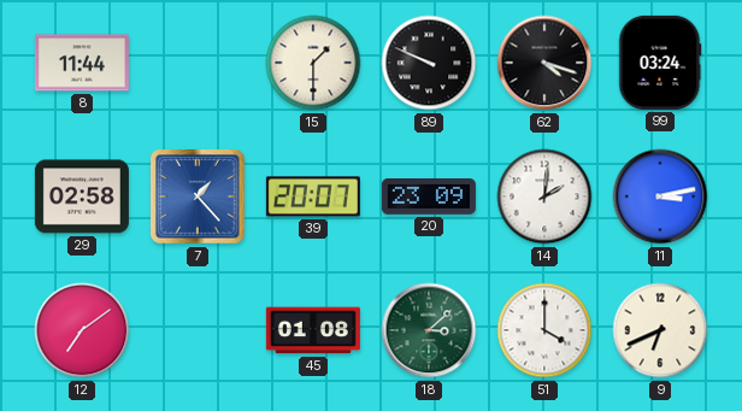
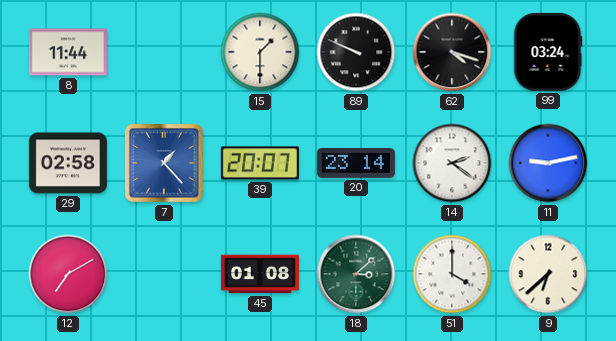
20: 23:09 -> 23:14 (356, 164)
14: 2:01 -> 2:21 (452, 163)
11: 3:13 -> 9:13 (548, 163)
12: 7:09 -> 7:10 (68, 274)
9: 6:41 -> 6:38 (548, 274)
